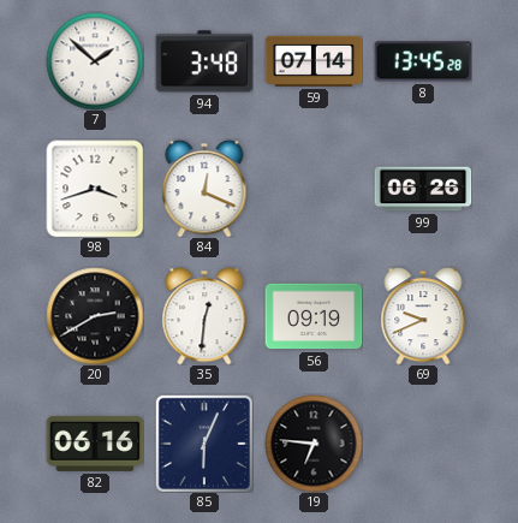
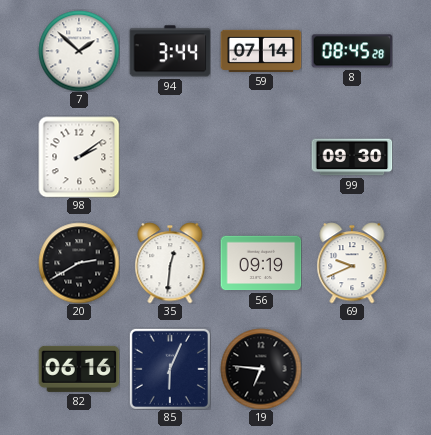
94: 3:48 -> 3:44 (170, 51)
8: 13:45 -> 08:45 (352, 51)
98: 3:42 -> 2:09 (79, 157)
84: 12:19 -> none (204, 189)
99: 06:26 -> 09:30 (352, 157)
